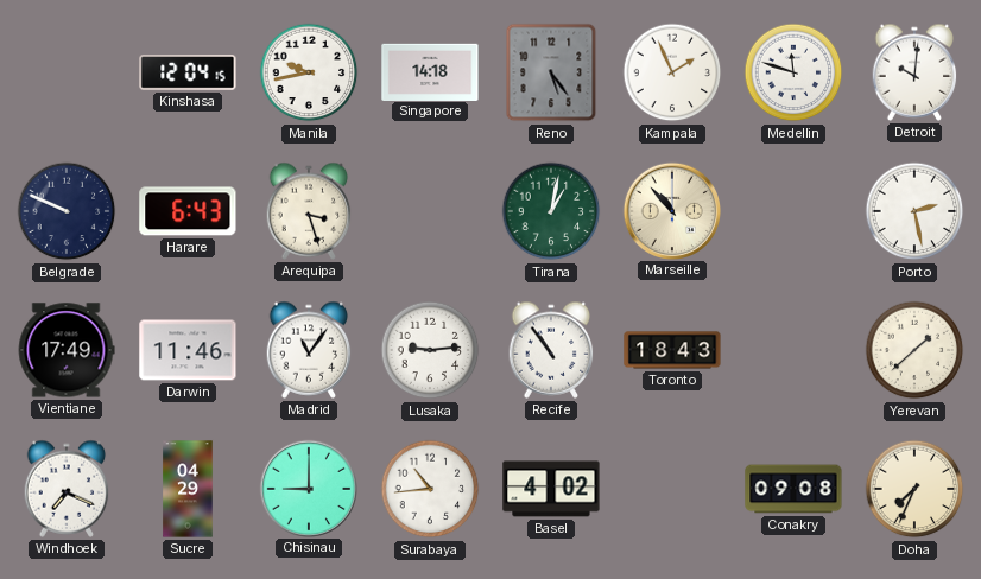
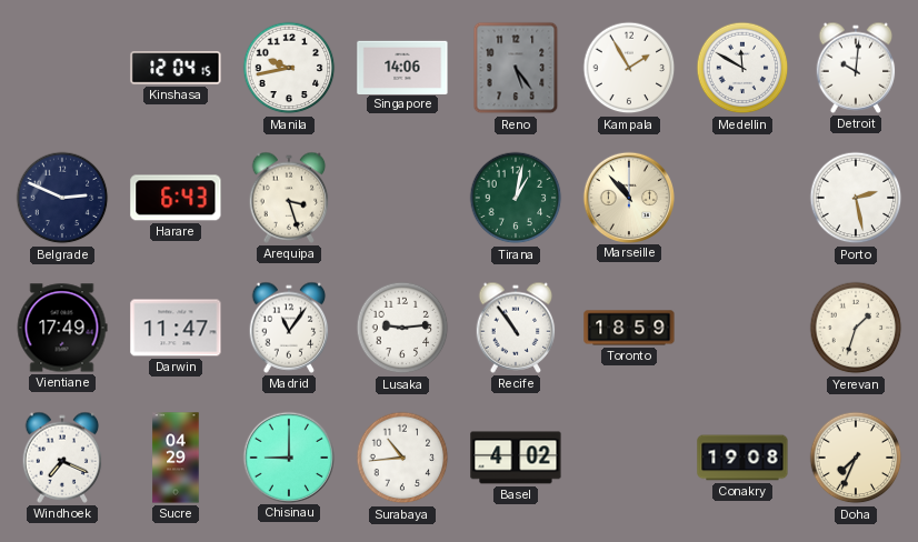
Singapore: 14:18 -> 14:06 (402, 67)
Kampala: 1:56 -> 1:55 (629, 68)
Medellin: 11:48 -> 11:50 (742, 68)
Belgrade: 9:49 -> 2:49 (62, 198)
Darwin: 11:46 -> 11:47 (176, 328)
Toronto: 18:43 -> 18:59 (629, 328)
Yerevan: 1:38 -> 1:33 (856, 328)
Conakry: 09:08 -> 19:08 (742, 458)
